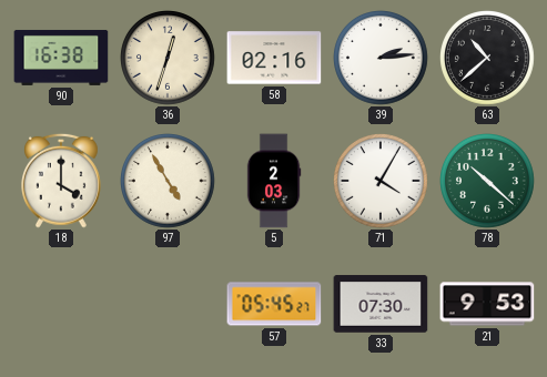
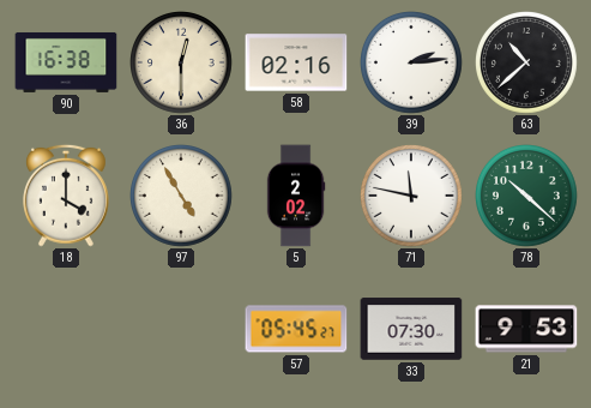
36: 12:33 -> 12:30 (182, 64)
5: 2:03 -> 2:02 (296, 196)
71: 4:05 -> 11:47 (412, 197)
